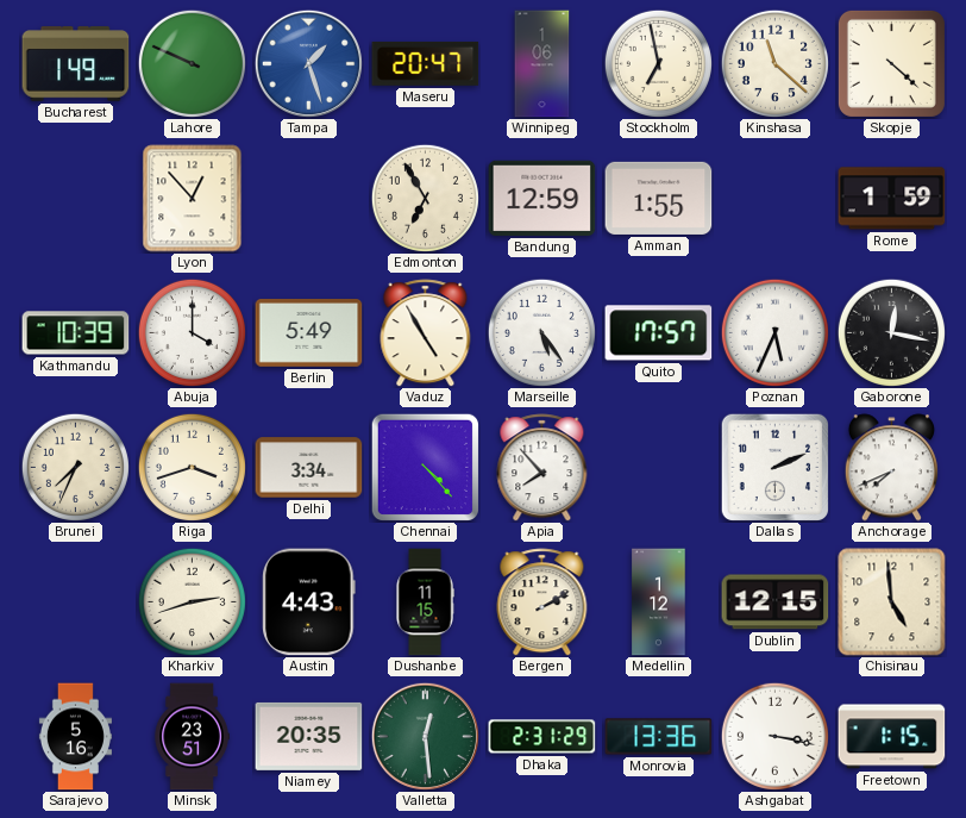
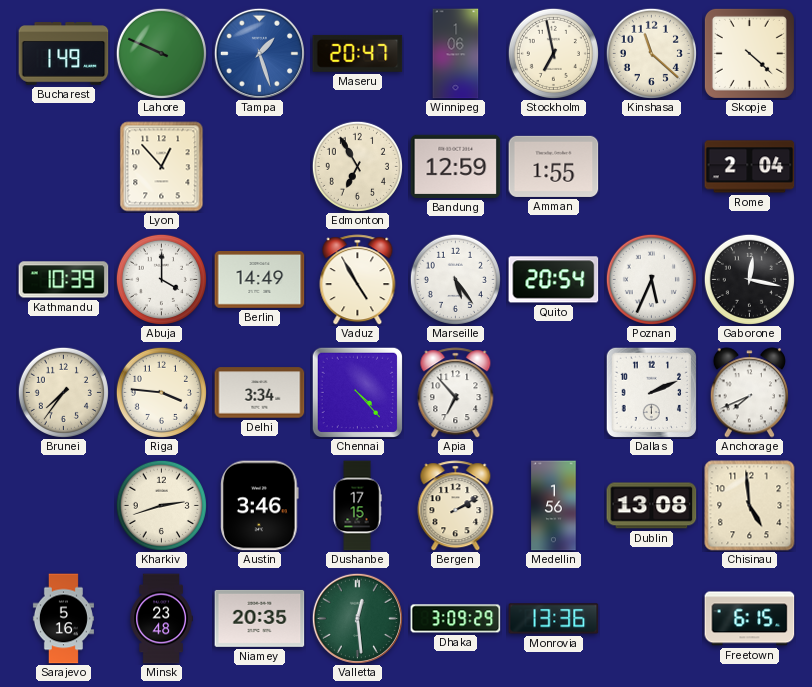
Rome: 1:59 -> 2:04 (750, 167)
Berlin: 5:49 -> 14:49 (260, 280)
Quito: 17:57 -> 20:54 (554, 280)
Brunei: 7:34 -> 7:36 (63, 392)
Riga: 3:42 -> 3:46 (161, 392)
Apia: 7:53 -> 6:53 (456, 393)
Austin: 4:43 -> 3:46 (260, 506)
Dushanbe: 11:15 -> 17:15 (357, 506)
Medellin: 1:12 -> 1:56 (554, 506)
Dublin: 12:15 -> 13:08 (652, 506)
Minsk: 23:51 -> 23:48 (161, 619)
Dhaka: 2:31 -> 3:09 (456, 619)
Ashgabat: 3:17 -> none (774, 736)
Freetown: 1:15 -> 6:15 (750, 619)
